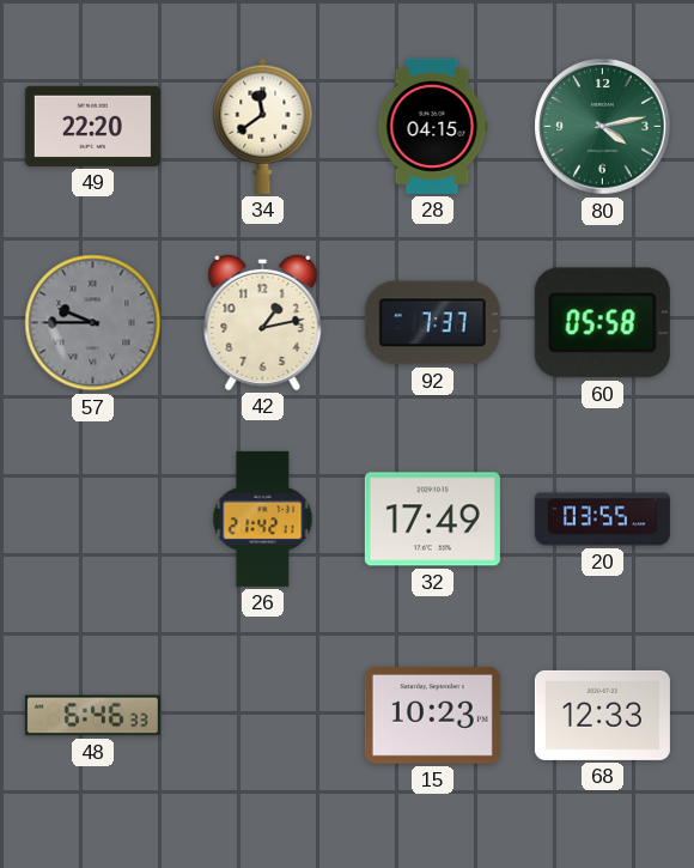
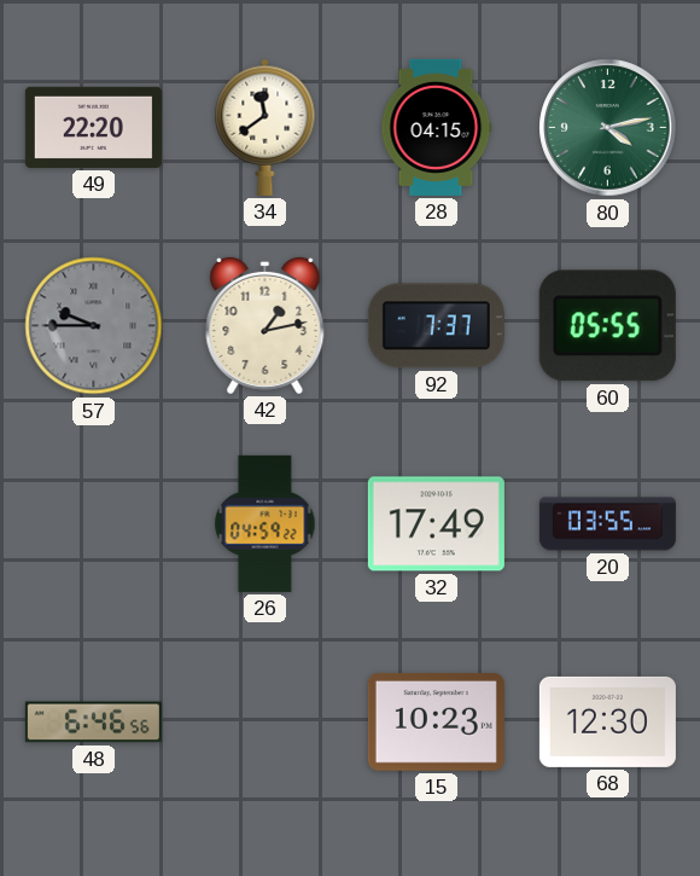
60: 05:58 -> 05:55 (607, 326)
26: 21:42 -> 04:59 (266, 523)
48: 6:46:33 -> 6:46:56 (93, 723)
68: 12:33 -> 12:30 (607, 721)
